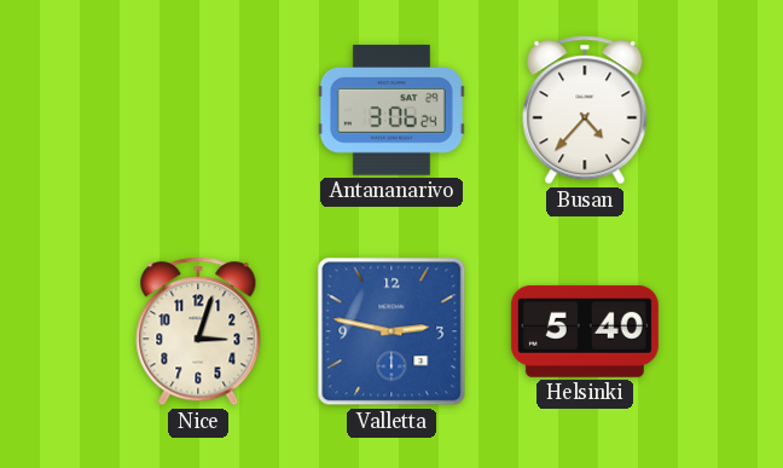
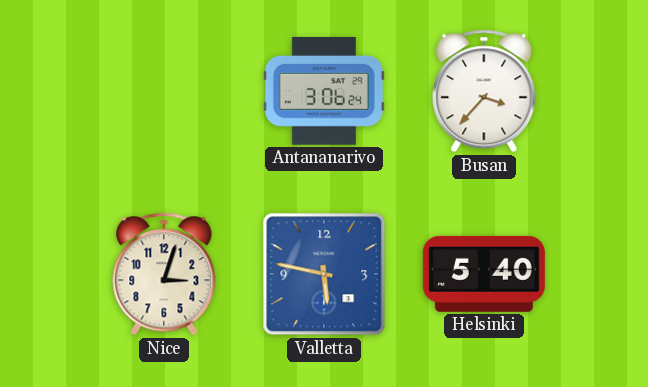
Busan: 4:37 -> 3:37 (484, 91)
Valletta: 2:47 -> 5:47 (324, 274)
